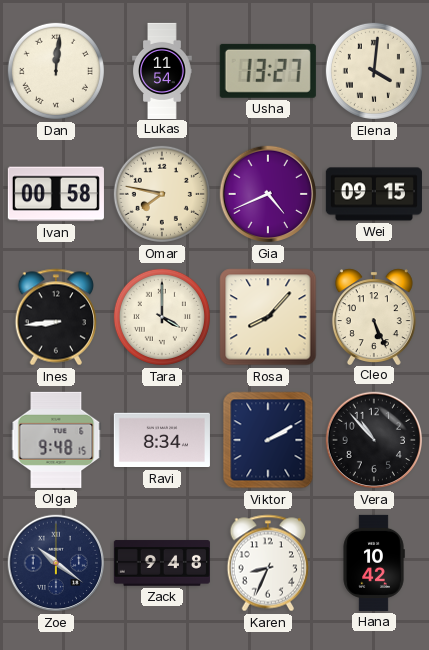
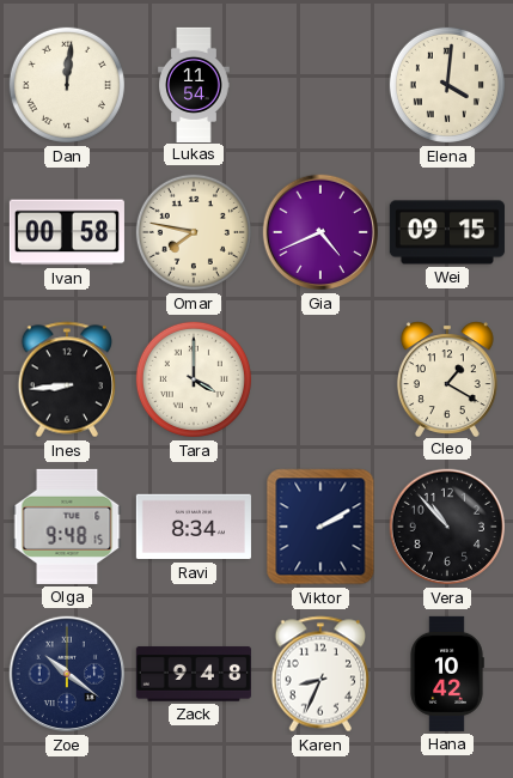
Usha: 13:27 -> none (268, 71)
Rosa: 8:07 -> none (268, 317)
Cleo: 5:26 -> 1:20 (447, 378)
